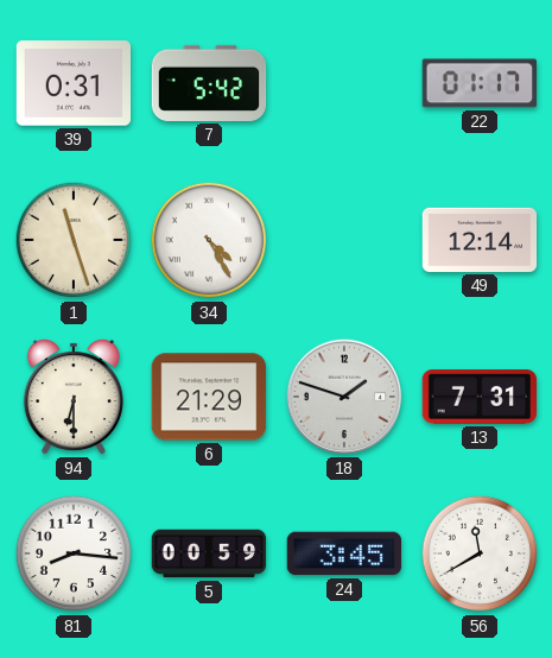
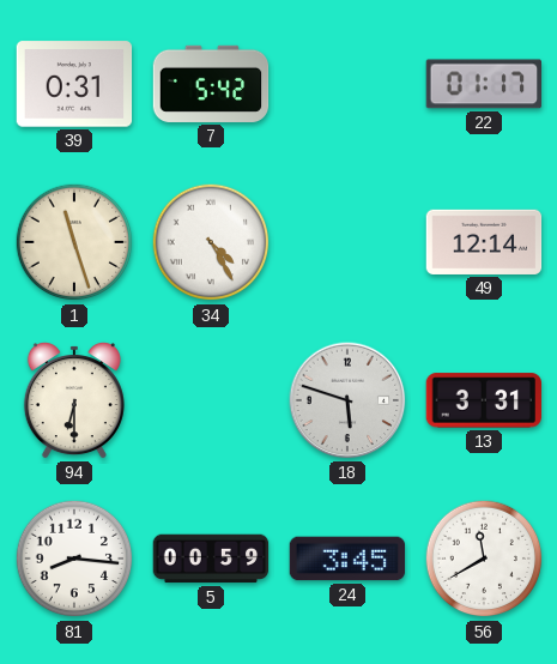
6: 21:29 -> none (209, 397)
18: 1:48 -> 5:48 (347, 400)
13: 7:31 -> 3:31 (483, 400)
